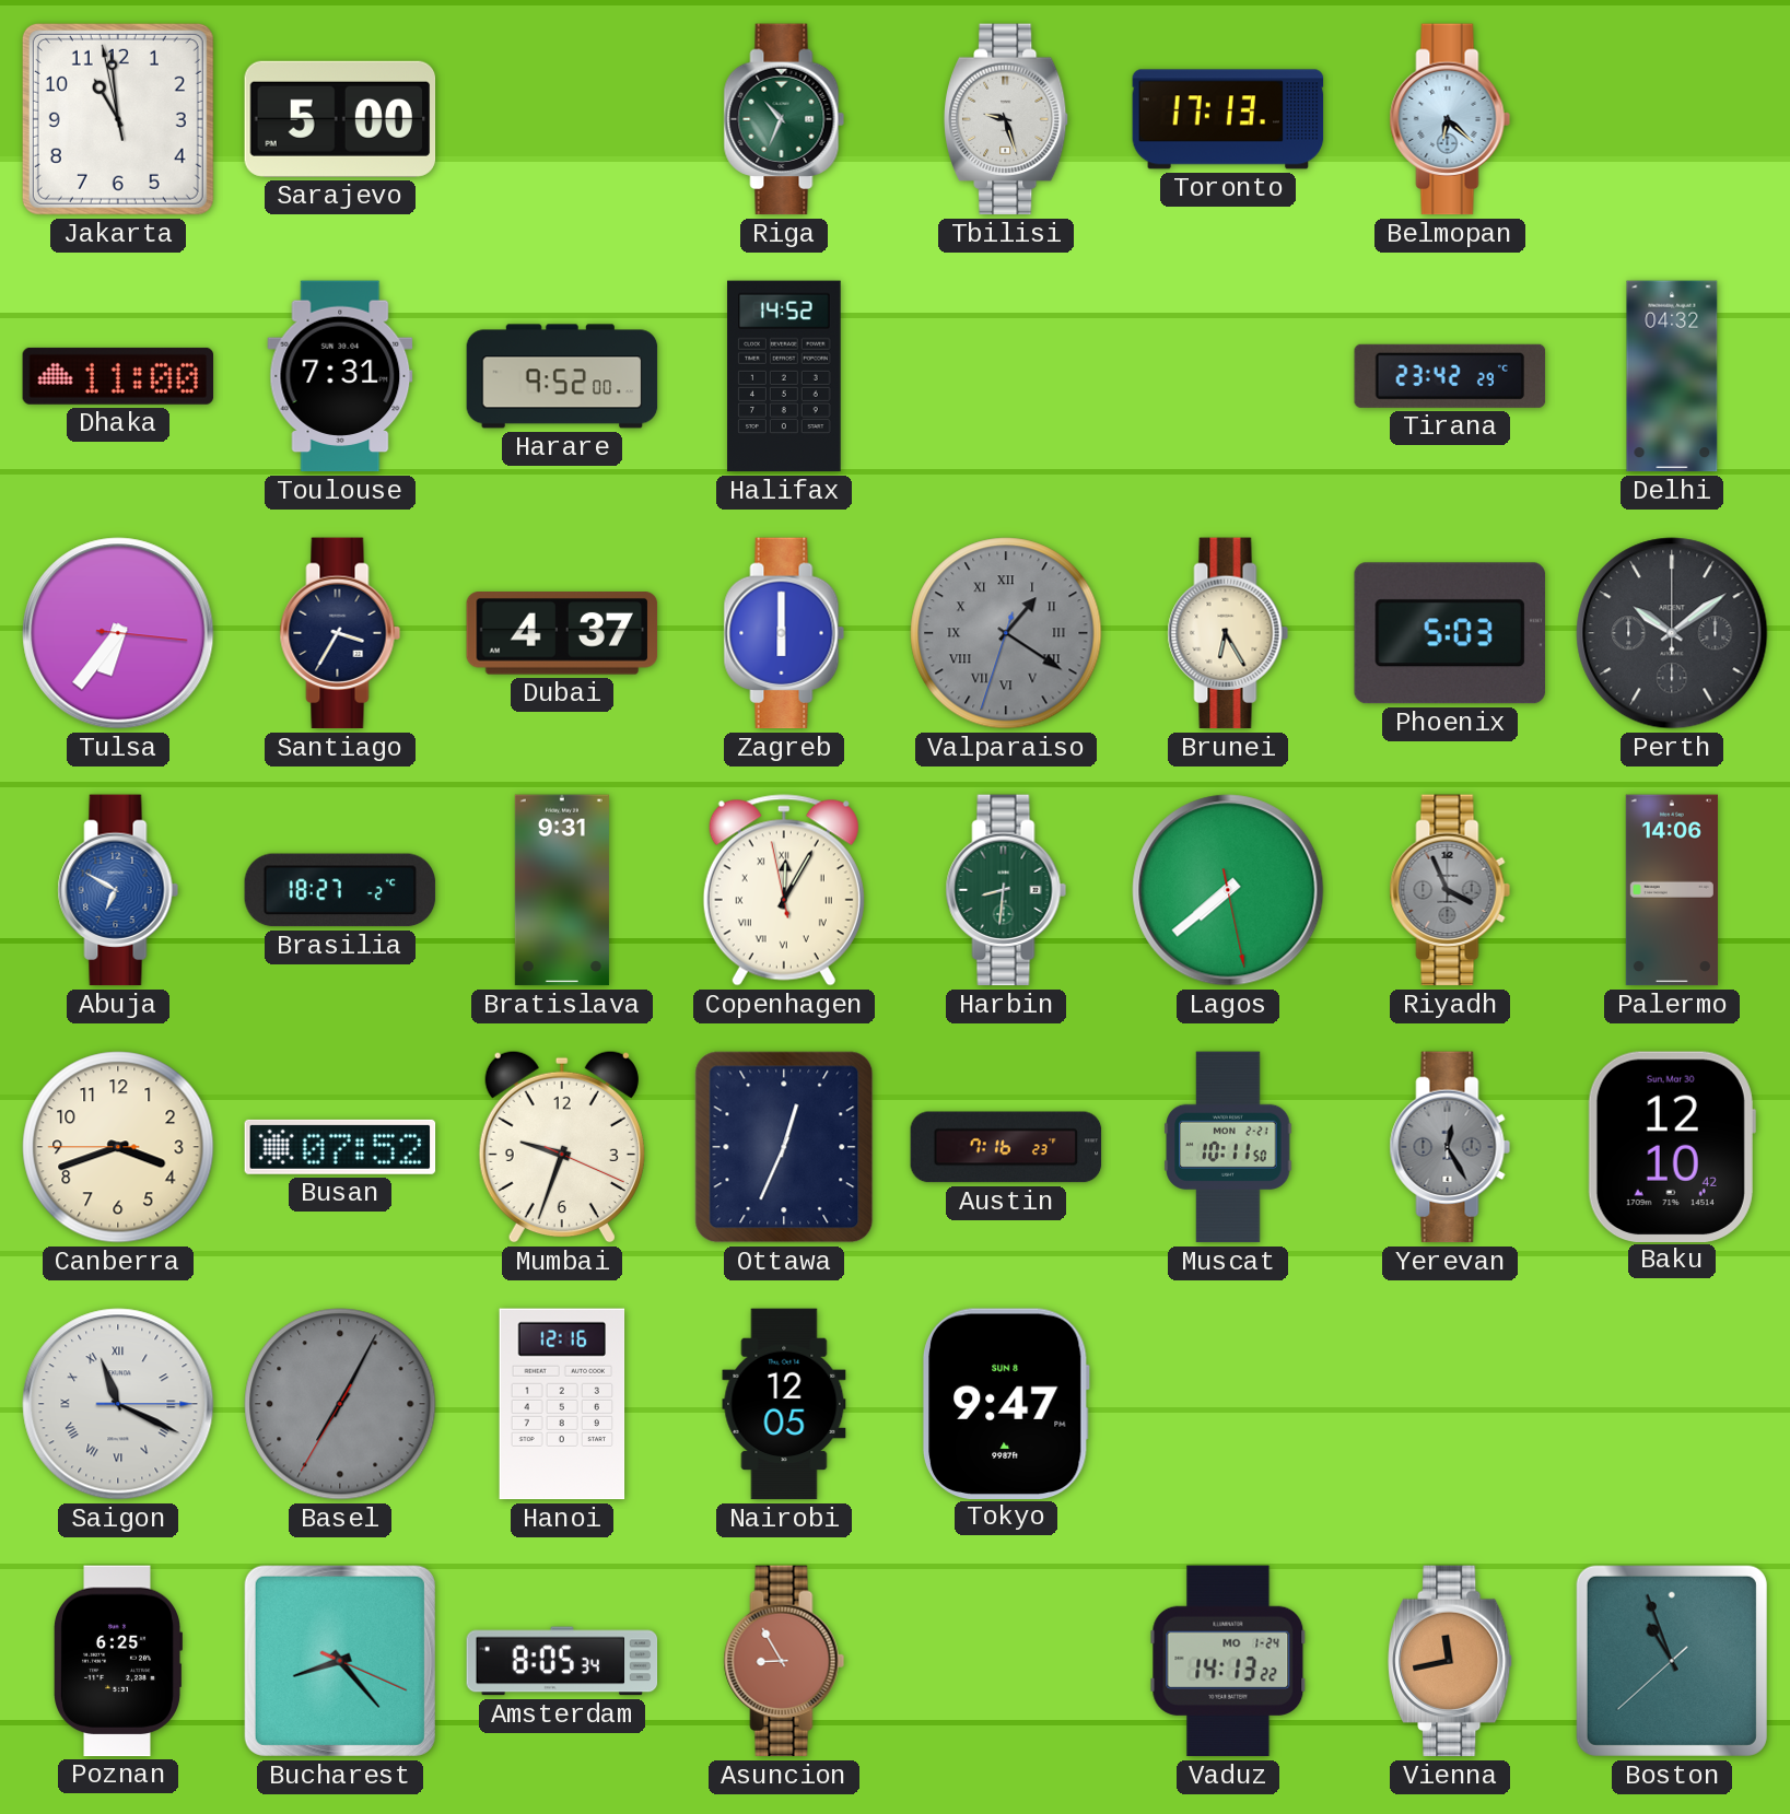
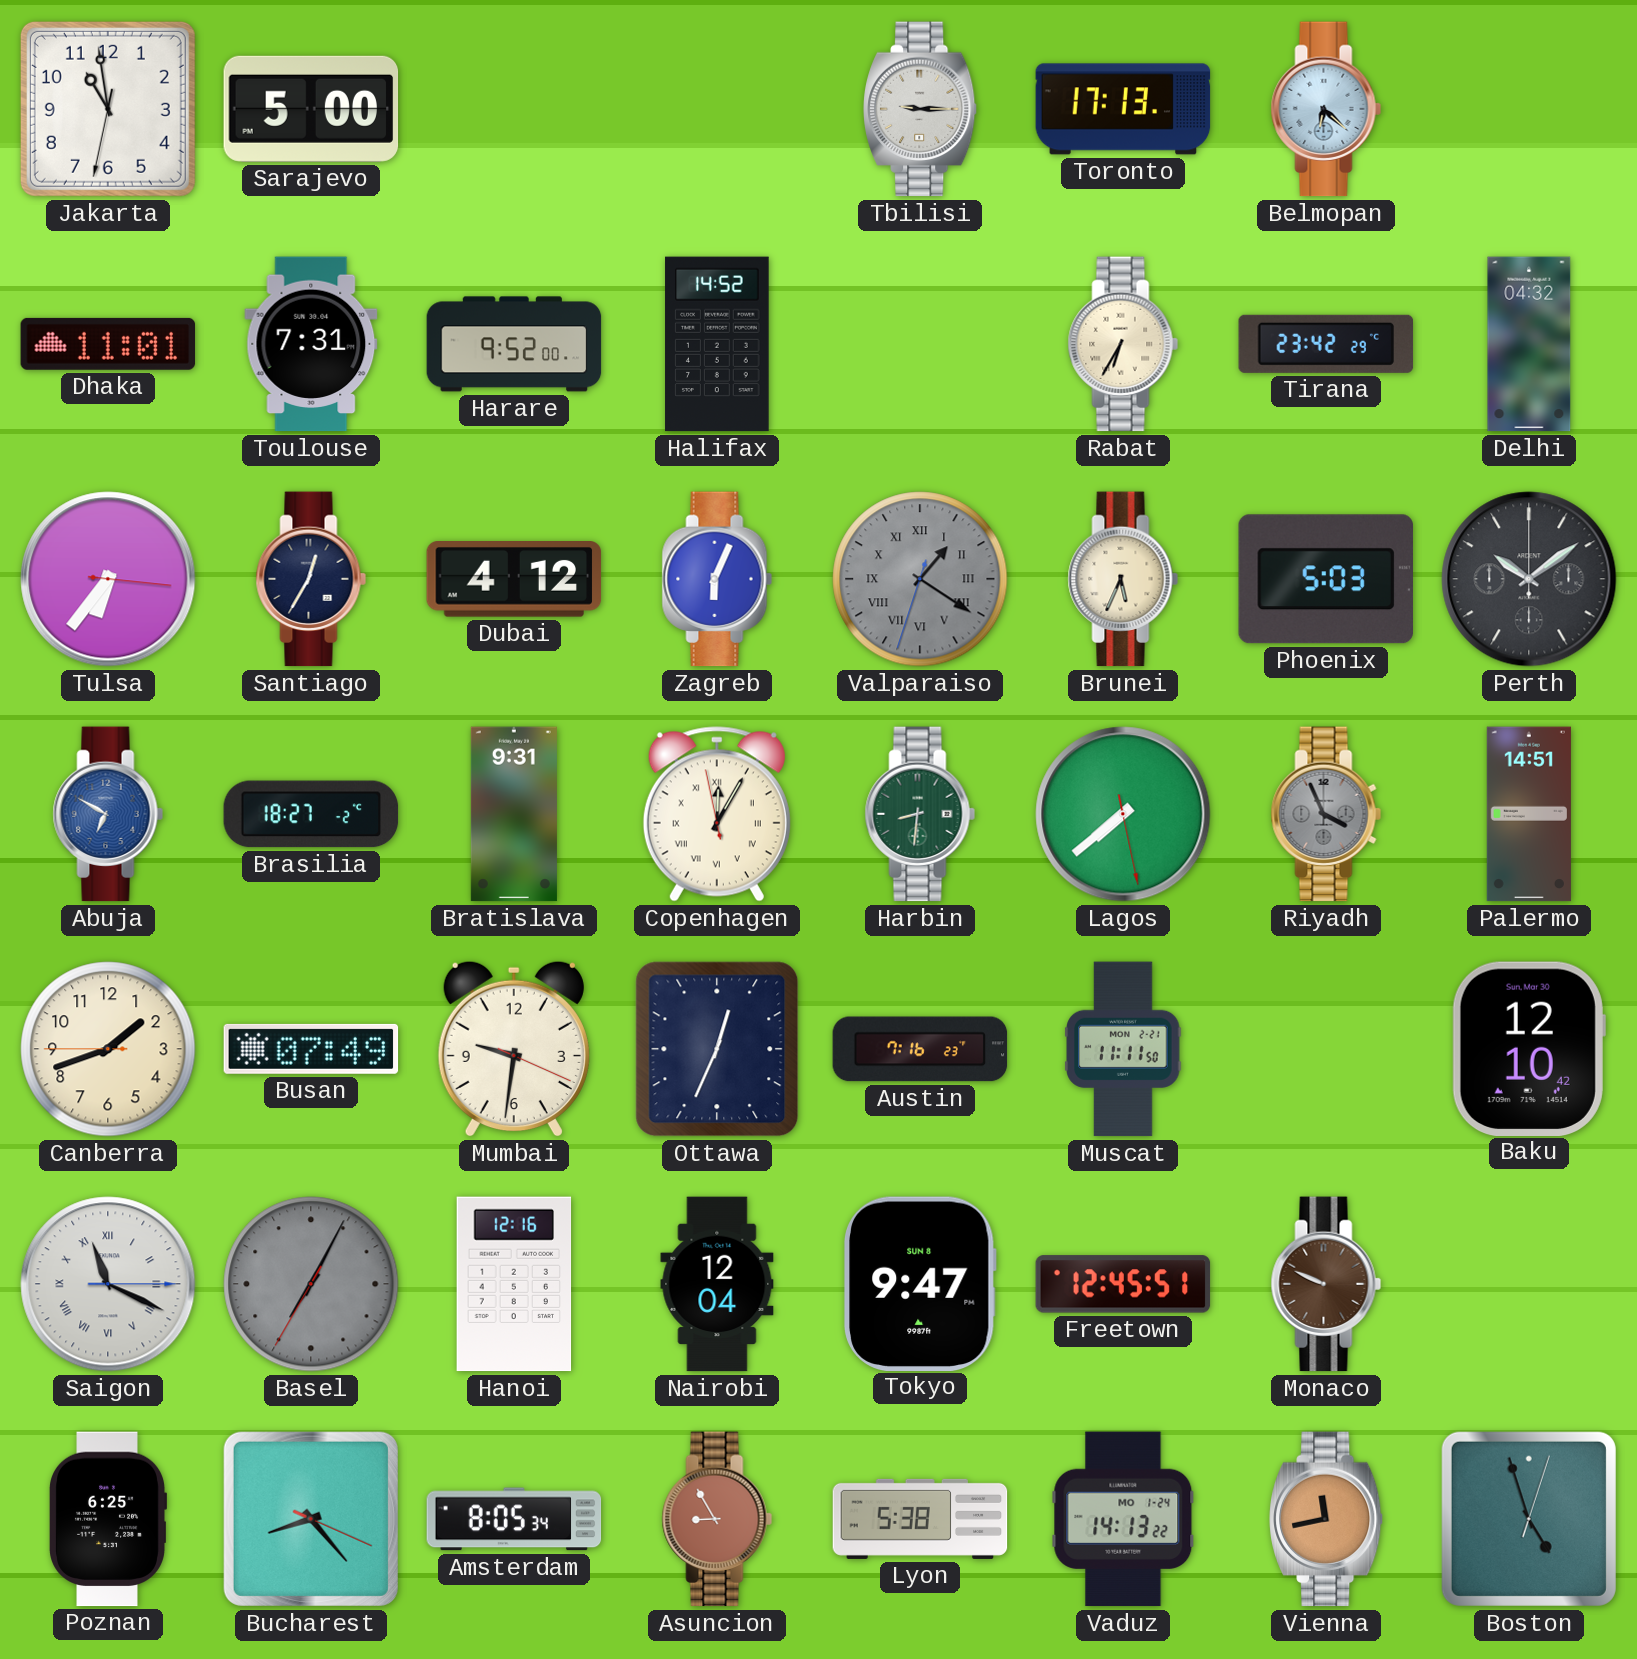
Jakarta: 10:58:58 -> 10:58:32 (108, 109)
Riga: 10:34 -> none (784, 119)
Tbilisi: 9:27 -> 9:15 (921, 109)
Dhaka: 11:00 -> 11:01 (108, 344)
Rabat: none -> 6:35 (1123, 344)
Santiago: 3:35 -> 12:35 (311, 579)
Dubai: 4:37 -> 4:12 (514, 580)
Zagreb: 6:00 -> 6:04 (717, 579)
Brunei: 6:25 -> 5:34 (1123, 579)
Palermo: 14:06 -> 14:51 (1529, 814)
Canberra: 3:41 -> 1:41 (108, 1049)
Busan: 07:52 -> 07:49 (311, 1049)
Mumbai: 9:33 -> 9:31 (514, 1049)
Muscat: 10:11 -> 11:11 (1123, 1049)
Yerevan: 12:25 -> none (1450, 1147)
Nairobi: 12:05 -> 12:04 (717, 1284)
Freetown: none -> 12:45 (1123, 1284)
Monaco: none -> 9:49 (1326, 1284)
Lyon: none -> 5:38 (920, 1519)
Boston: 10:56 -> 4:57 (1529, 1519)
